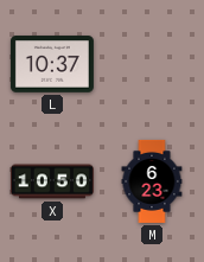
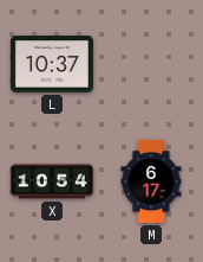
X: 10:50 -> 10:54 (52, 181)
M: 6:23 -> 6:17 (151, 181)
